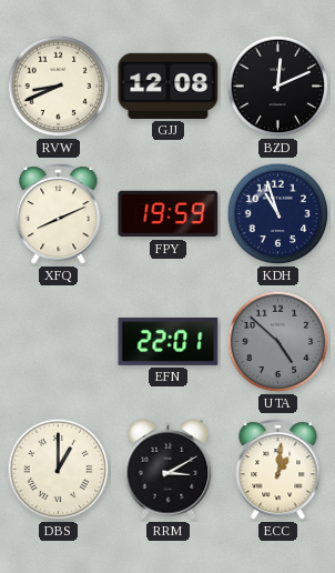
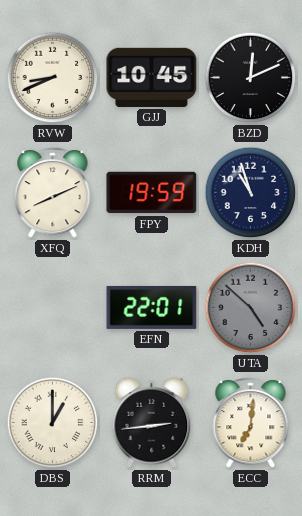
GJJ: 12:08 -> 10:45 (152, 77)
RRM: 3:10 -> 2:44 (152, 423)
ECC: 1:01 -> 7:01 (251, 423)
